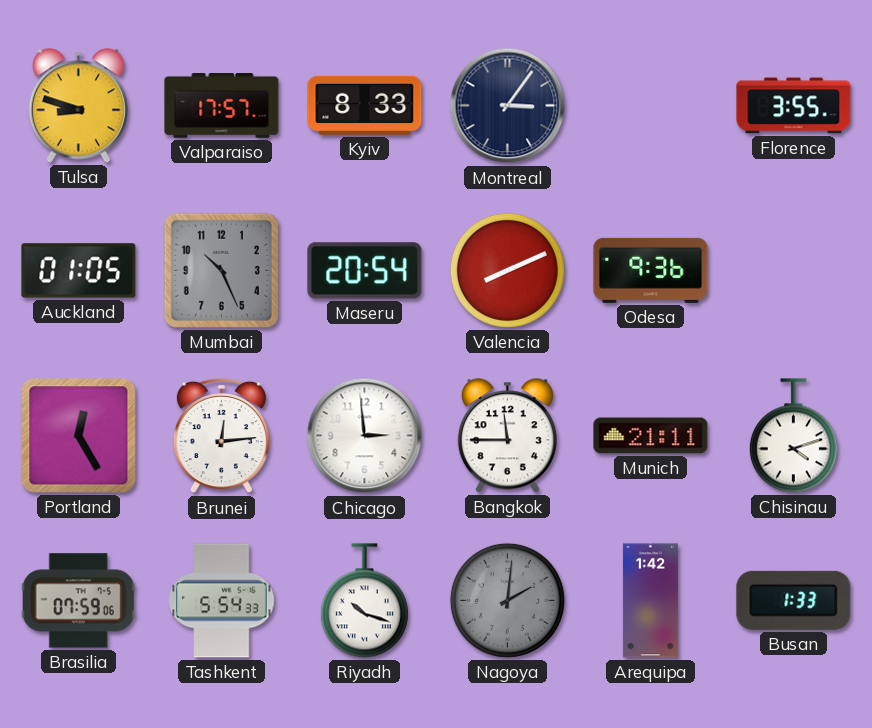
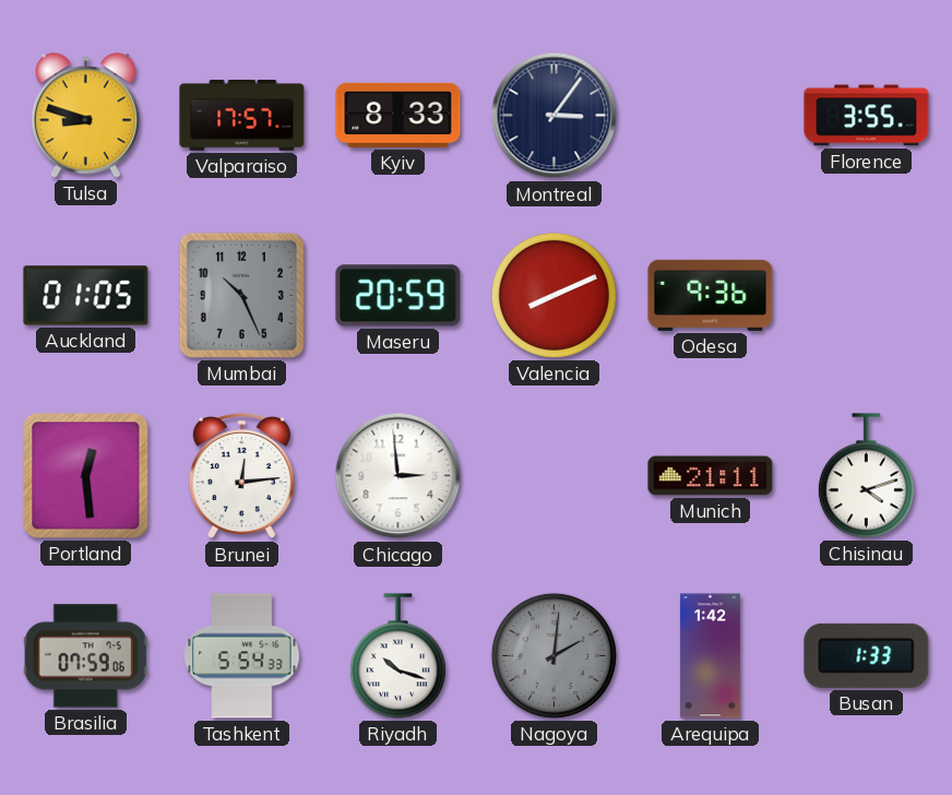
Maseru: 20:54 -> 20:59 (398, 296)
Portland: 12:25 -> 12:29 (86, 476)
Bangkok: 11:45 -> none (507, 436)
